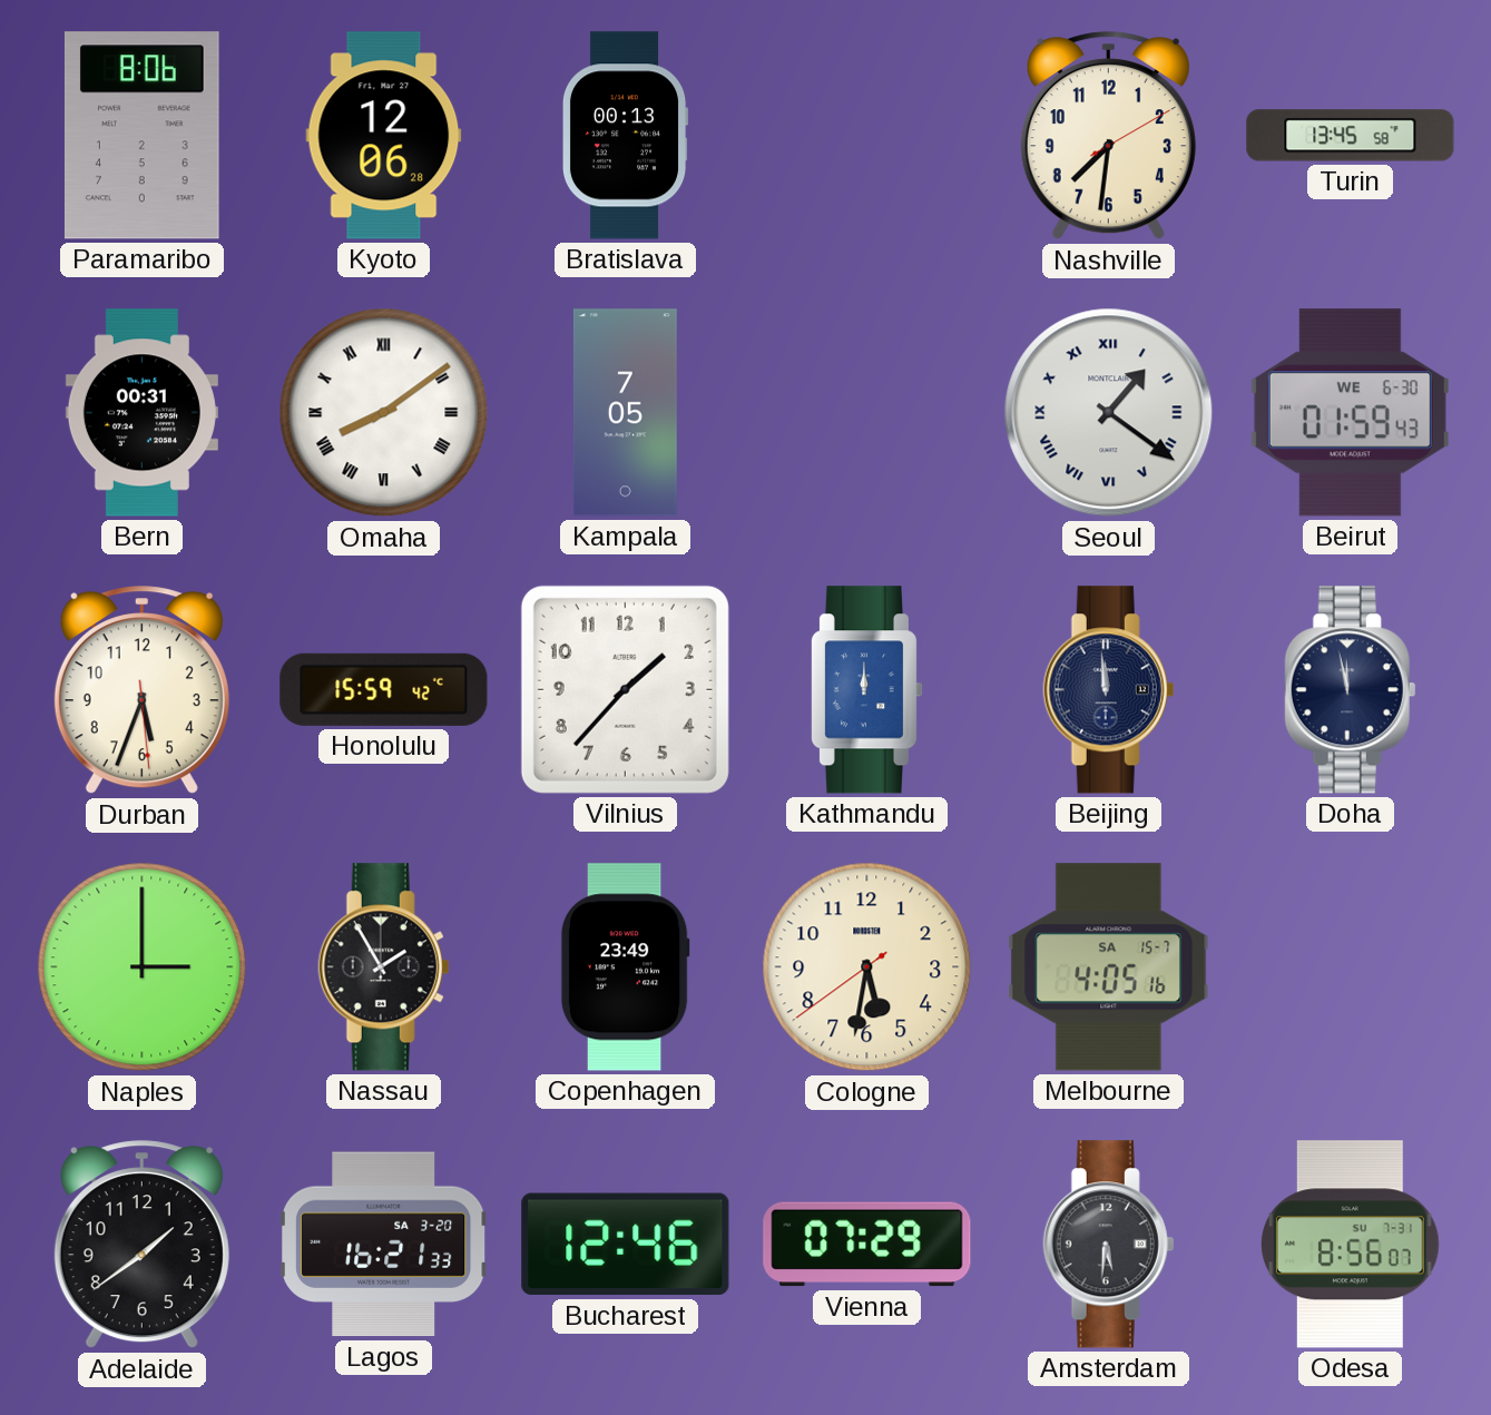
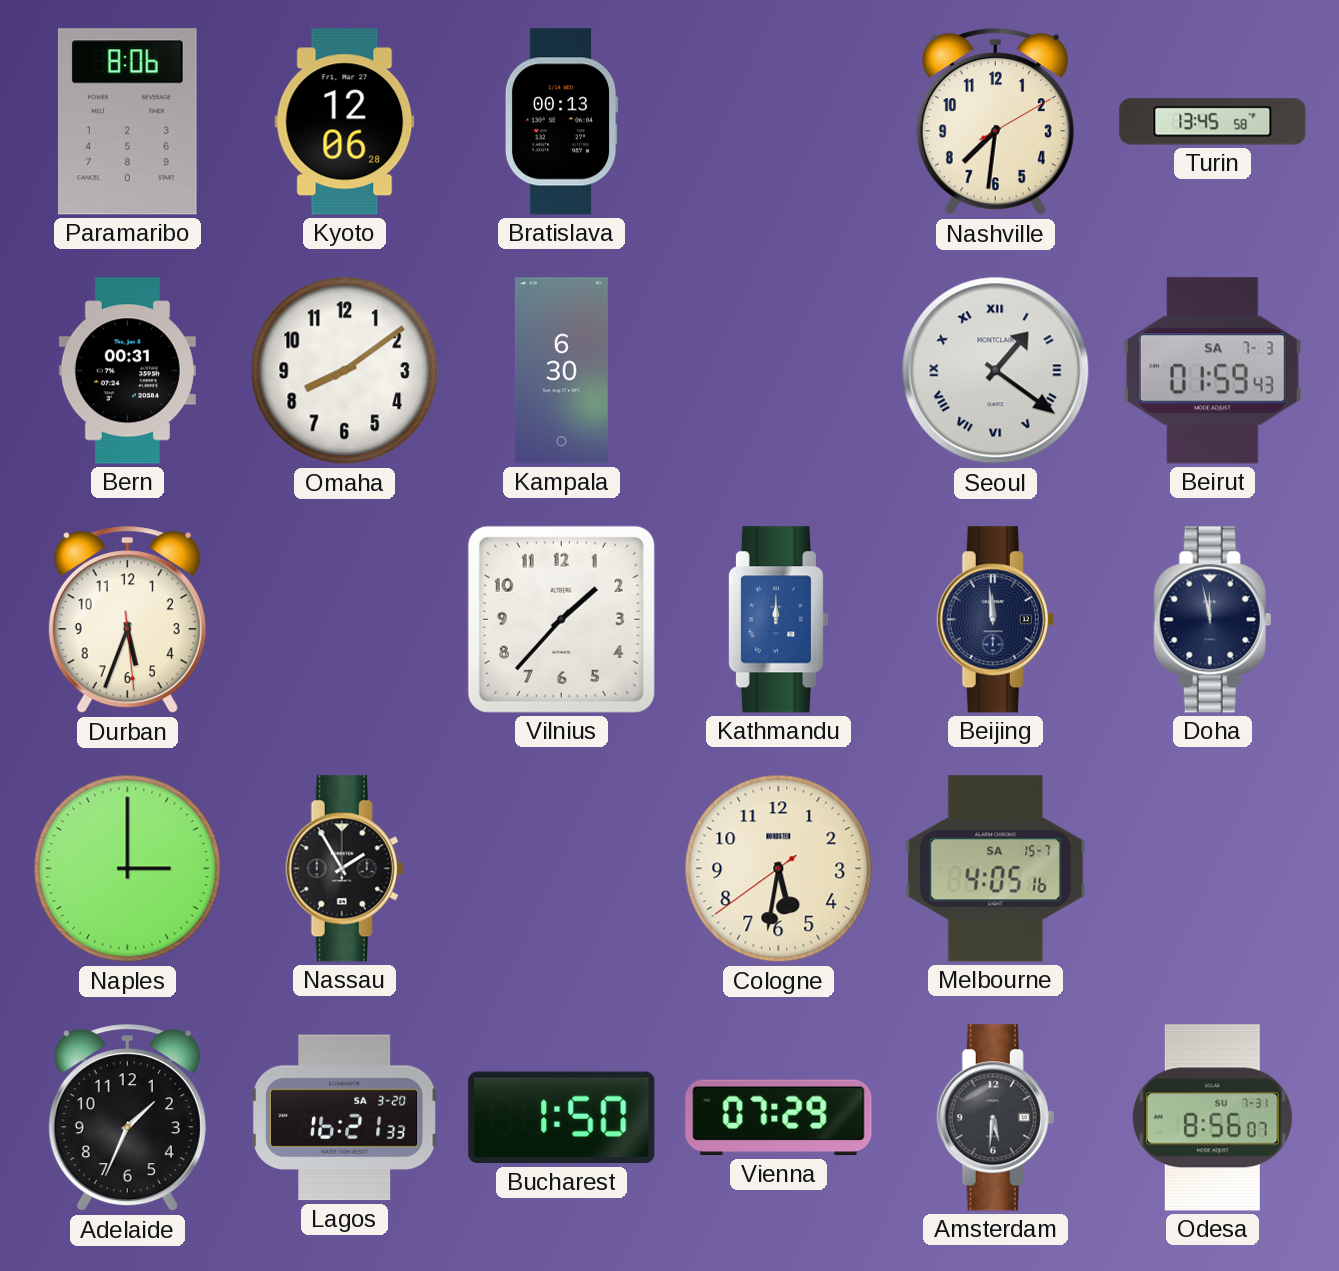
Omaha numerals: Roman -> Arabic (345, 371)
Kampala: 7:05 -> 6:30 (561, 371)
Beirut date: WE 6-30 -> SA 7-3 (1212, 371)
Honolulu: 15:59 -> none (384, 689)
Copenhagen: 23:49 -> none (625, 967)
Adelaide: 1:39 -> 1:34 (127, 1118)
Bucharest: 12:46 -> 1:50 (562, 1118)
